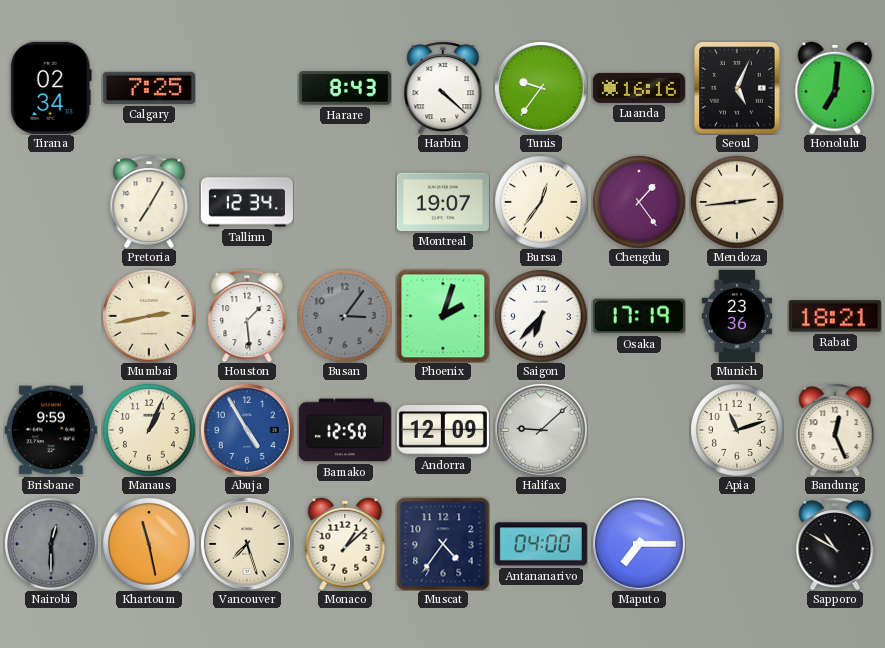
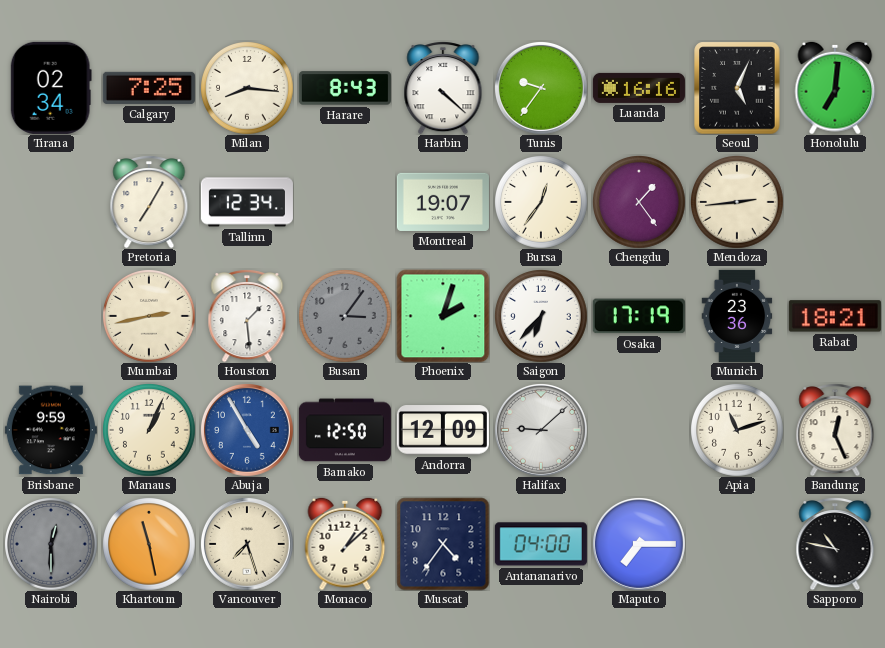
Milan: none -> 8:16 (247, 88)
Sapporo: 10:50 -> 10:47 (835, 544)
